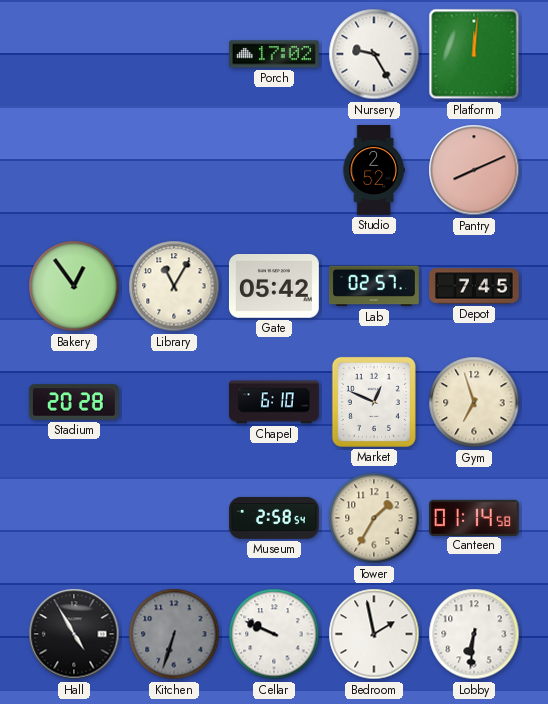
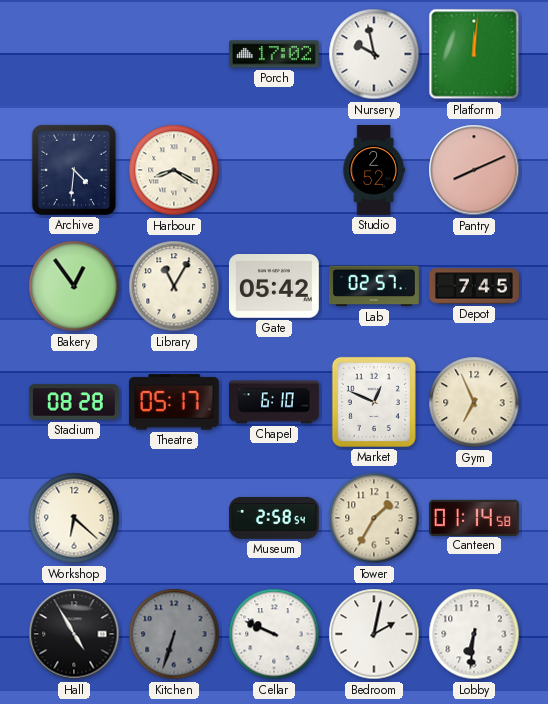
Nursery: 9:25 -> 9:58 (374, 54)
Archive: none -> 4:31 (74, 170)
Harbour: none -> 8:20 (174, 170)
Stadium: 20:28 -> 08:28 (74, 402)
Theatre: none -> 05:17 (174, 402)
Gym: 6:57 -> 6:56 (474, 402)
Workshop: none -> 6:22 (74, 518)
Bedroom: 1:58 -> 2:02 (374, 634)
